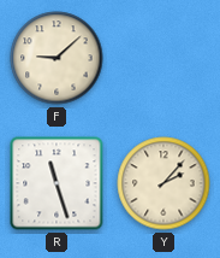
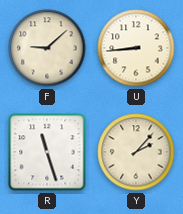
U: none -> 8:44 (136, 48)
